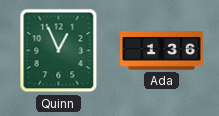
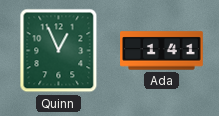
Ada: 1:36 -> 1:41 (162, 51)
